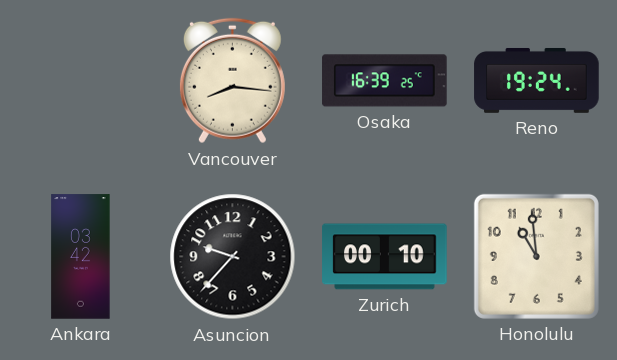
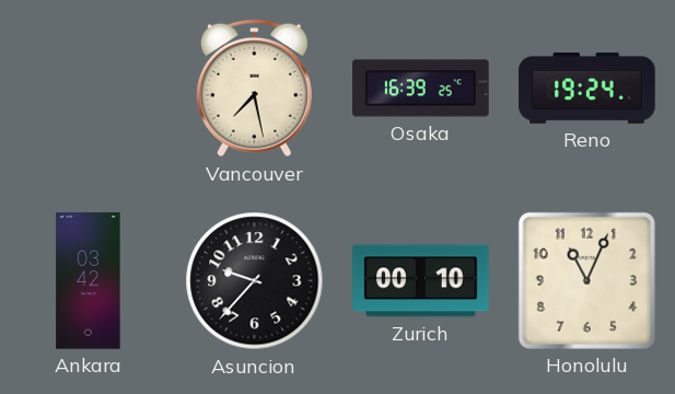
Vancouver: 8:16 -> 7:28 (254, 89)
Honolulu: 10:59 -> 11:04 (586, 280)
